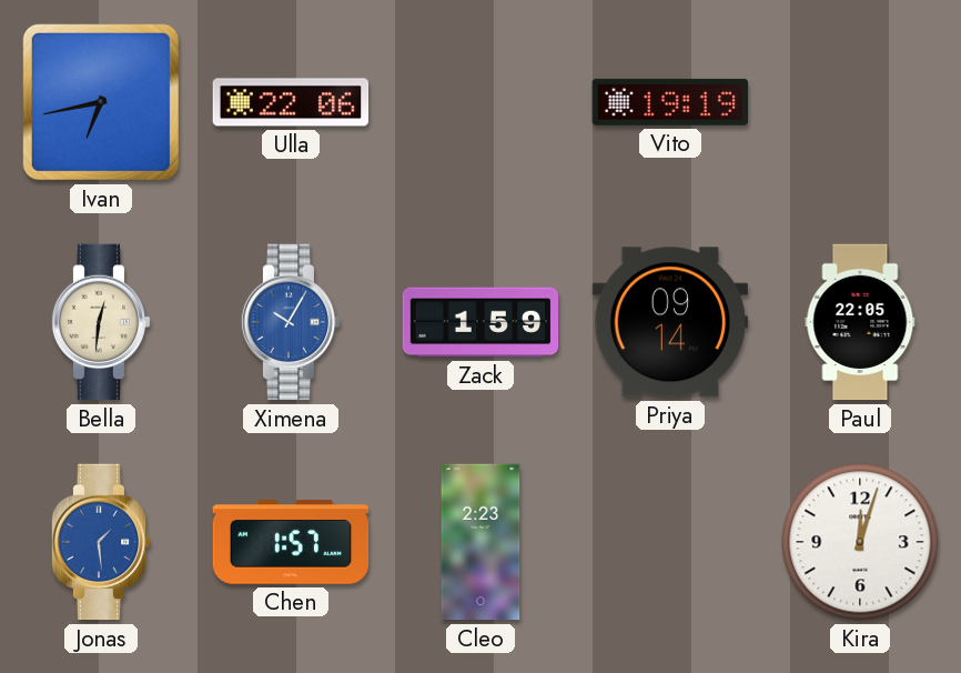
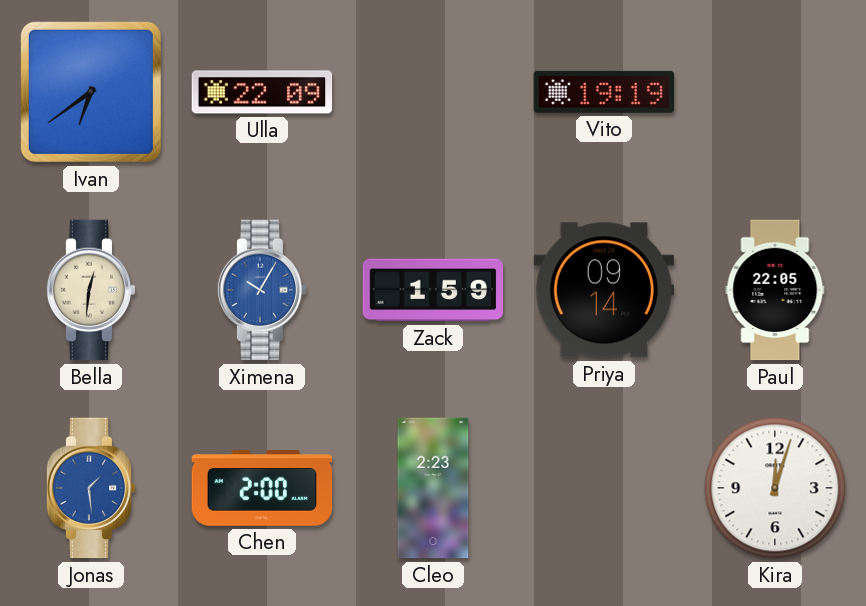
Ivan: 6:43 -> 6:39 (91, 92)
Ulla: 22:06 -> 22:09 (262, 92)
Chen: 1:57 -> 2:00 (262, 488)
